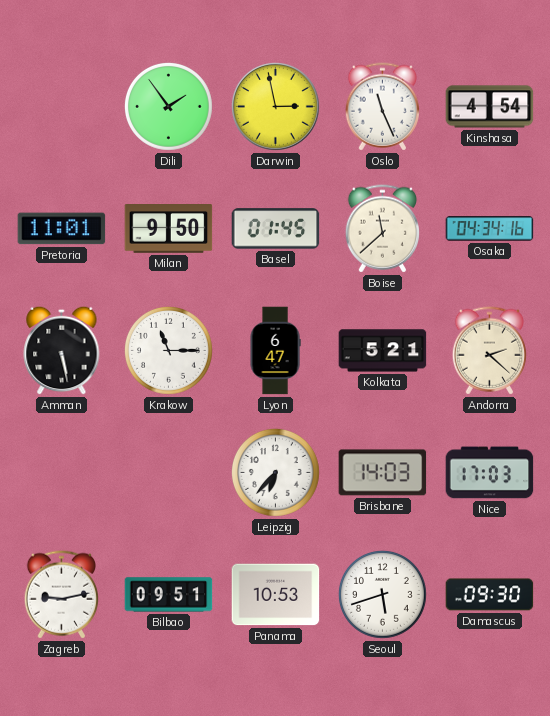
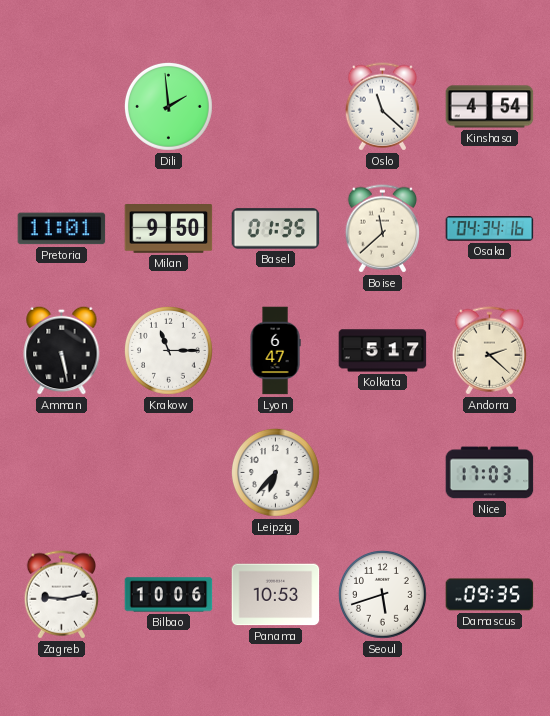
Dili: 1:54 -> 1:59 (168, 106)
Darwin: 2:58 -> none (276, 107)
Oslo: 11:26 -> 11:22 (382, 107)
Basel: 01:45 -> 01:35 (276, 229)
Kolkata: 5:21 -> 5:17 (383, 351)
Brisbane: 14:03 -> none (383, 473)
Bilbao: 09:51 -> 10:06 (169, 595)
Damascus: 09:30 -> 09:35 (490, 595)
